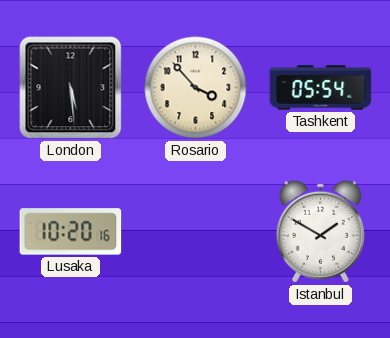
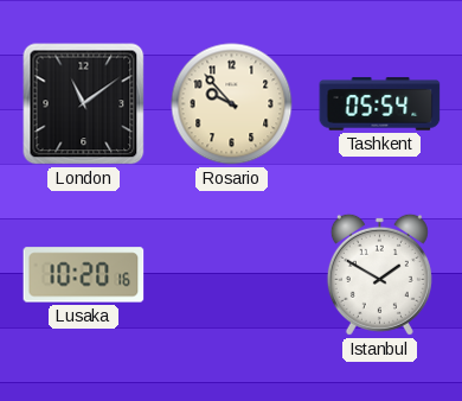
London: 5:29 -> 11:09 (84, 104)
Rosario: 3:53 -> 9:53 (232, 104)
